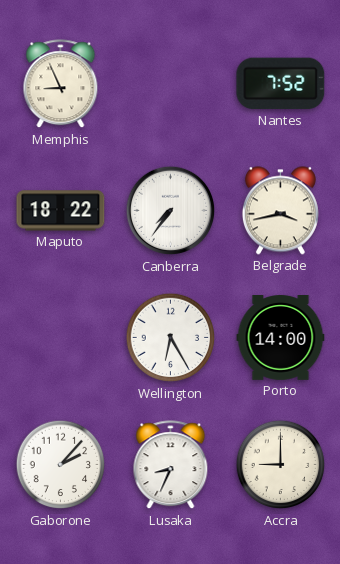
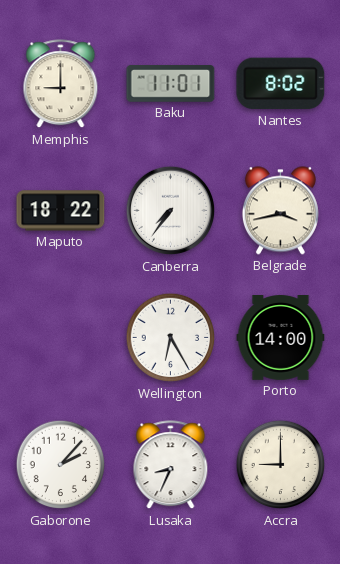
Memphis: 8:56 -> 9:00 (61, 84)
Baku: none -> 11:01 (171, 84)
Nantes: 7:52 -> 8:02 (281, 84)
